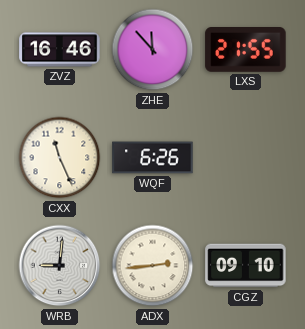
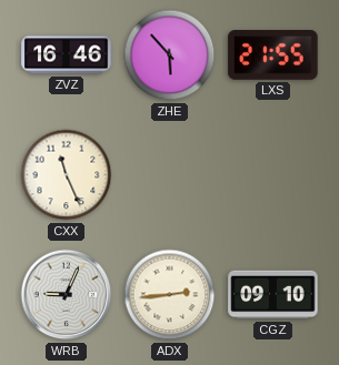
ZHE: 11:53 -> 5:53 (170, 55)
WQF: 6:26 -> none (153, 158)
WRB: 9:01 -> 9:04 (67, 295)
